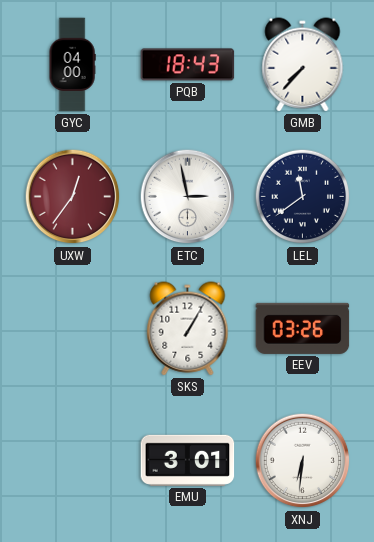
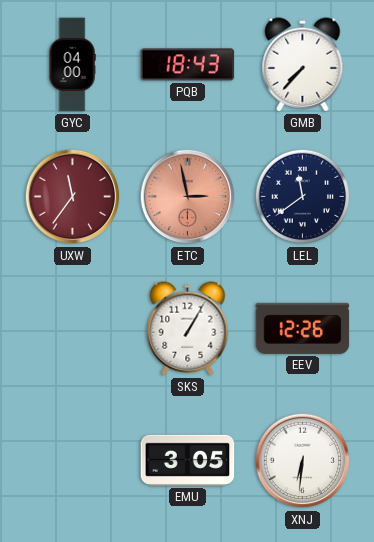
UXW: 12:36 -> 11:36 (73, 197)
ETC dial: white -> salmon (188, 197)
EEV: 03:26 -> 12:26 (303, 328)
EMU: 3:01 -> 3:05 (188, 460)
